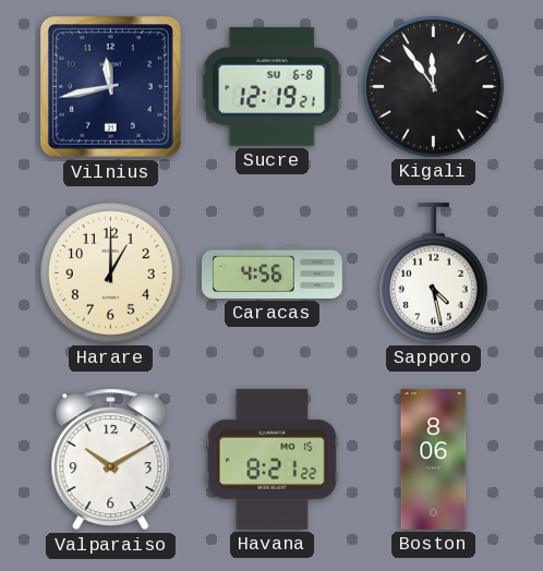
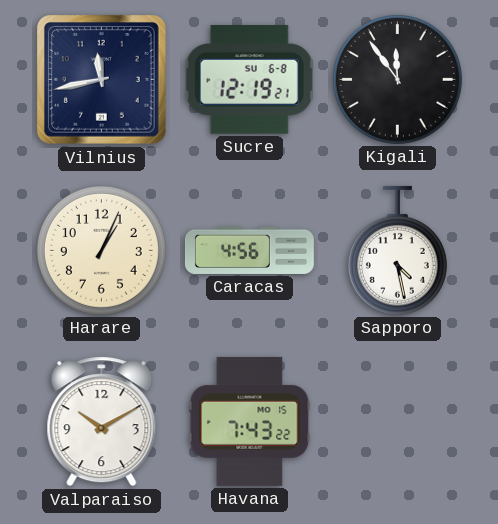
Harare: 1:00 -> 1:04 (101, 250)
Havana: 8:21 -> 7:43 (250, 421)
Boston: 8:06 -> none (434, 459)
